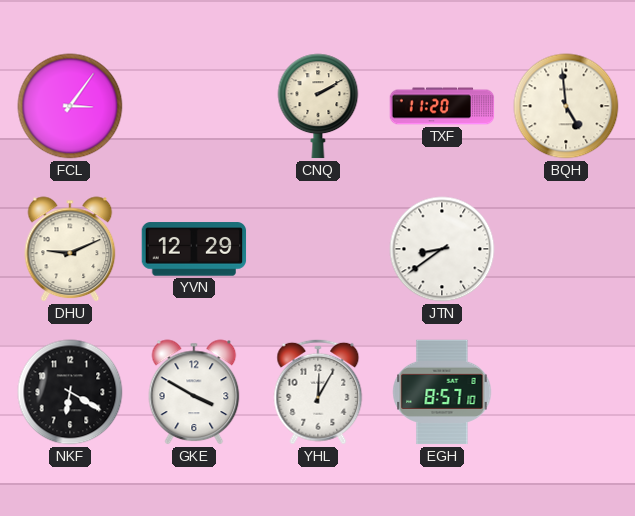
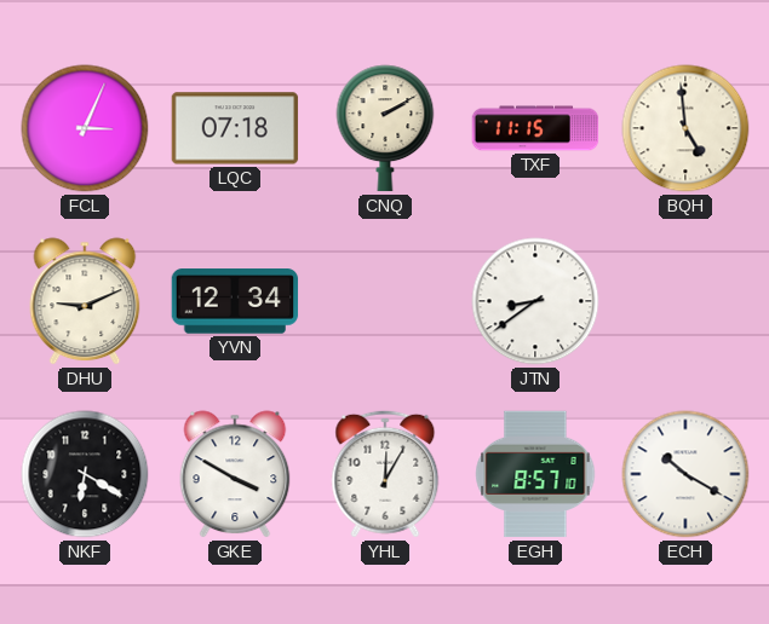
FCL: 3:06 -> 3:04 (85, 128)
LQC: none -> 07:18 (235, 128)
TXF: 11:20 -> 11:15 (535, 128)
YVN: 12:29 -> 12:34 (235, 301)
ECH: none -> 10:20 (685, 474)
